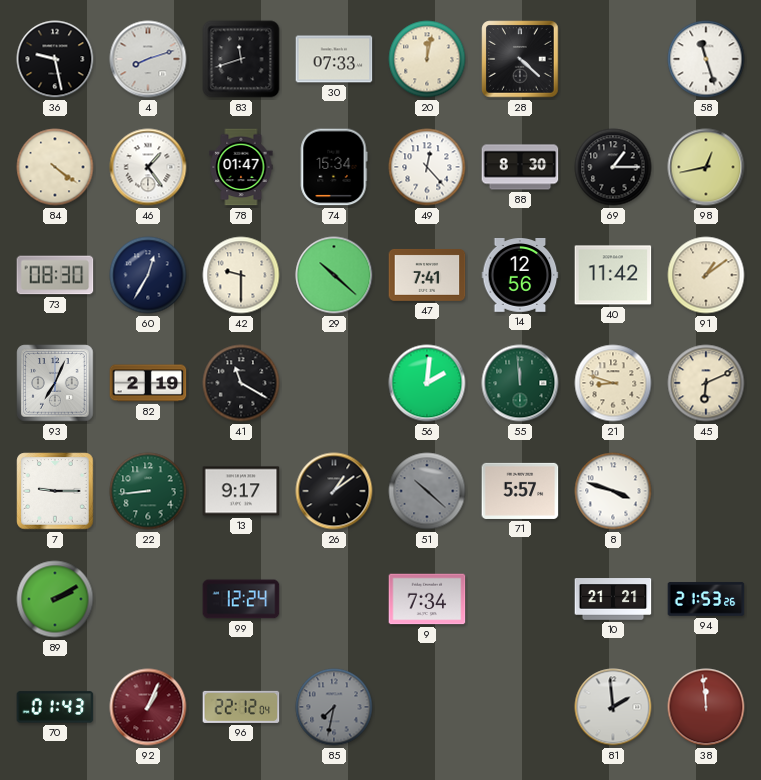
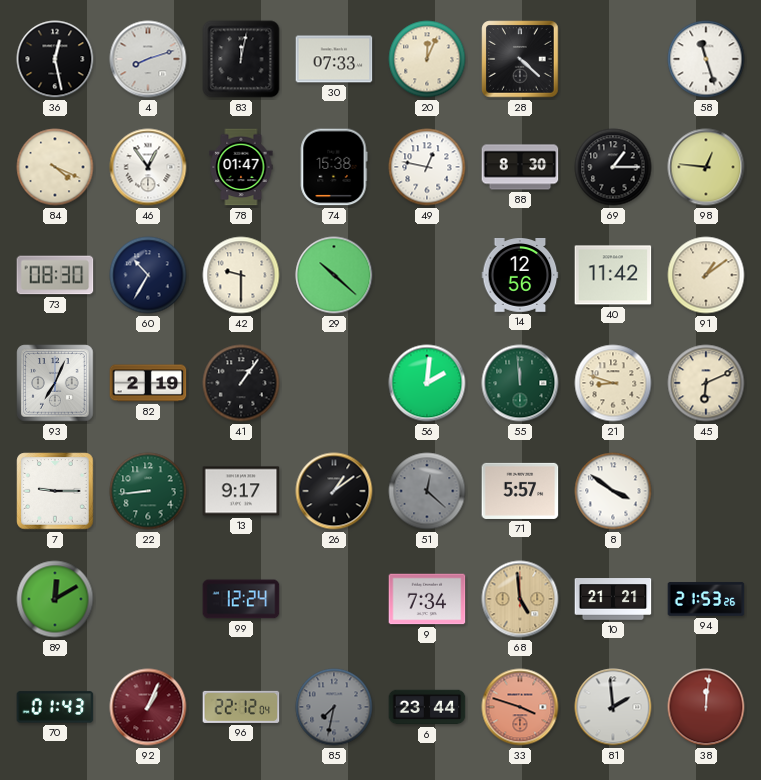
36: 9:28 -> 12:28 (55, 59)
83: 11:42 -> 12:02 (241, 59)
20: 12:02 -> 12:04 (427, 59)
84: 4:21 -> 4:19 (55, 167)
46: 1:24 -> 12:54 (148, 167)
74: 15:34 -> 15:38 (334, 167)
49: 12:23 -> 12:47 (427, 167)
98: 12:43 -> 12:46 (706, 167)
60: 12:35 -> 10:35 (148, 275)
47: 7:41 -> none (427, 275)
41: 11:20 -> 1:06 (241, 383)
51: 10:22 -> 12:22 (427, 491)
8: 3:48 -> 3:51 (613, 491)
89: 2:10 -> 12:10 (55, 599)
68: none -> 4:59 (520, 599)
6: none -> 23:44 (427, 707)
33: none -> 3:48 (520, 707)
38: 11:59 -> 12:01 (706, 707)
